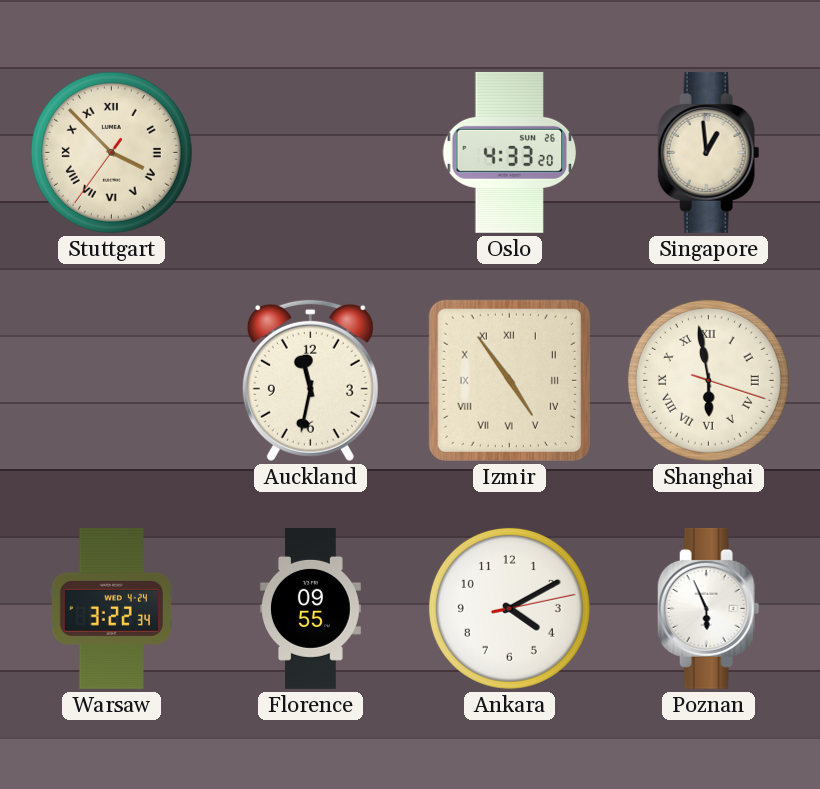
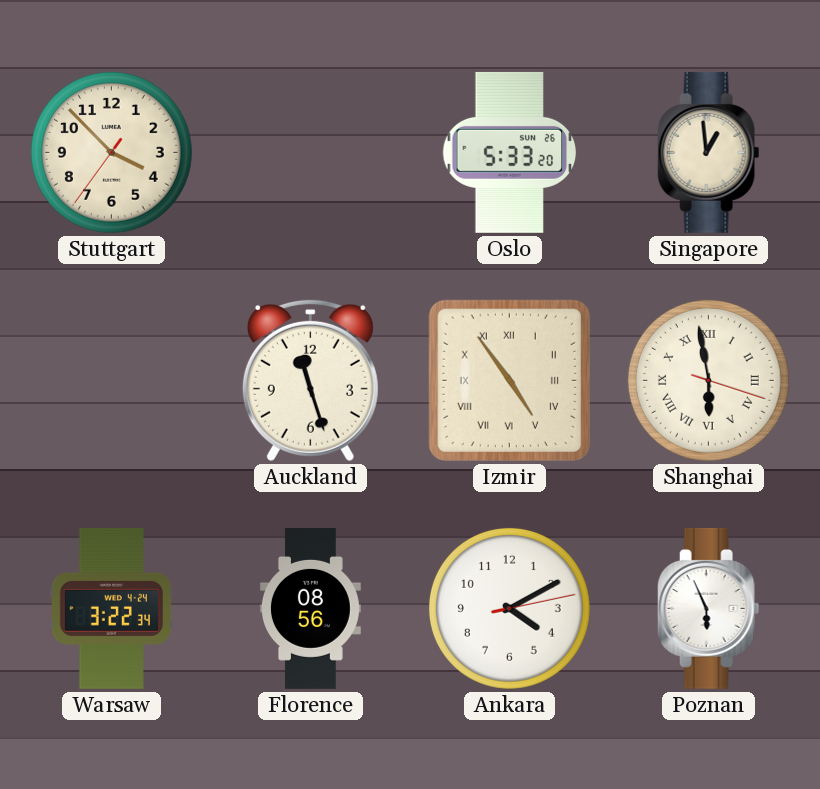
Stuttgart numerals: Roman -> Arabic (111, 152)
Oslo: 4:33 -> 5:33 (510, 152)
Auckland: 11:32 -> 11:27 (310, 380)
Florence: 09:55 -> 08:56 (310, 608)
